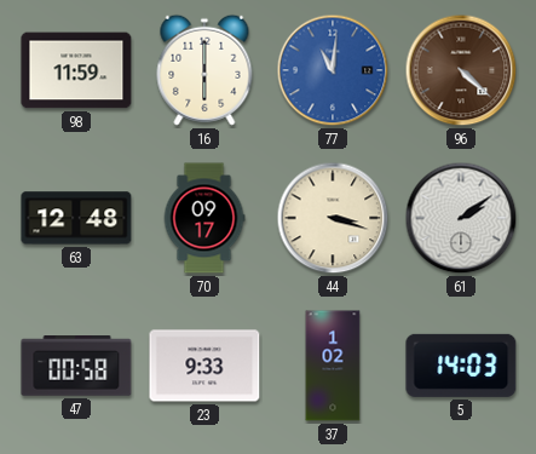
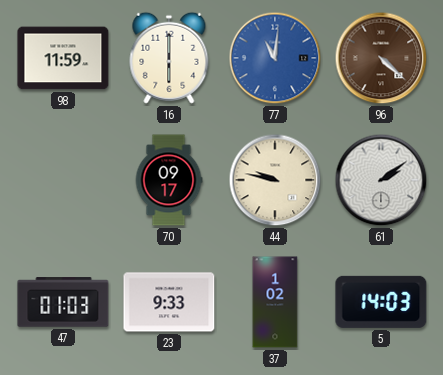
63: 12:48 -> none (76, 218)
44: 3:18 -> 9:47 (275, 180)
47: 00:58 -> 01:03 (63, 302)
